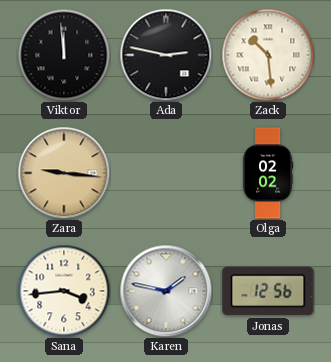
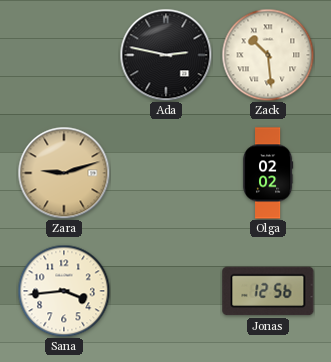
Viktor: 11:59 -> none (64, 55)
Zara: 9:16 -> 9:12 (64, 173)
Karen: 1:47 -> none (166, 291)
